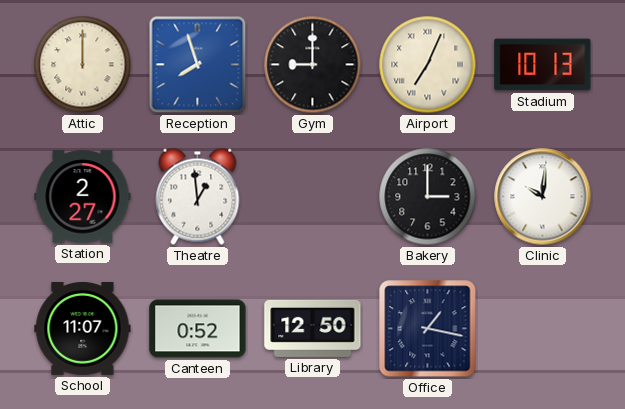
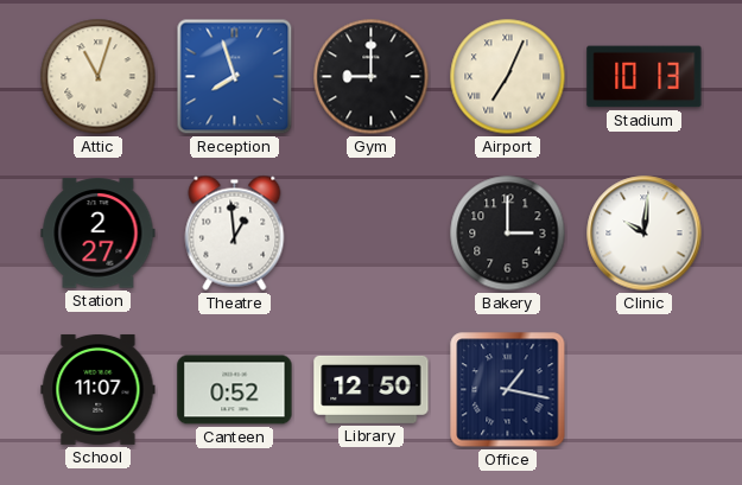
Attic: 12:00 -> 11:03 (99, 77)
